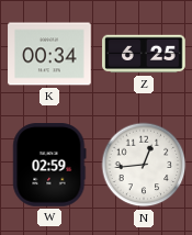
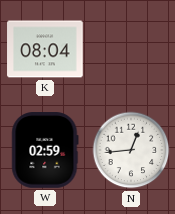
K: 00:34 -> 08:04 (45, 49)
Z: 6:25 -> none (144, 54)
